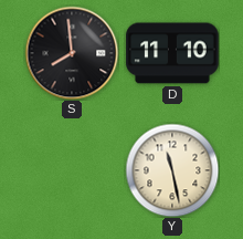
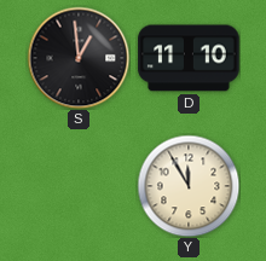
S: 7:59 -> 12:59 (79, 58)
Y: 11:28 -> 11:55 (189, 186)
